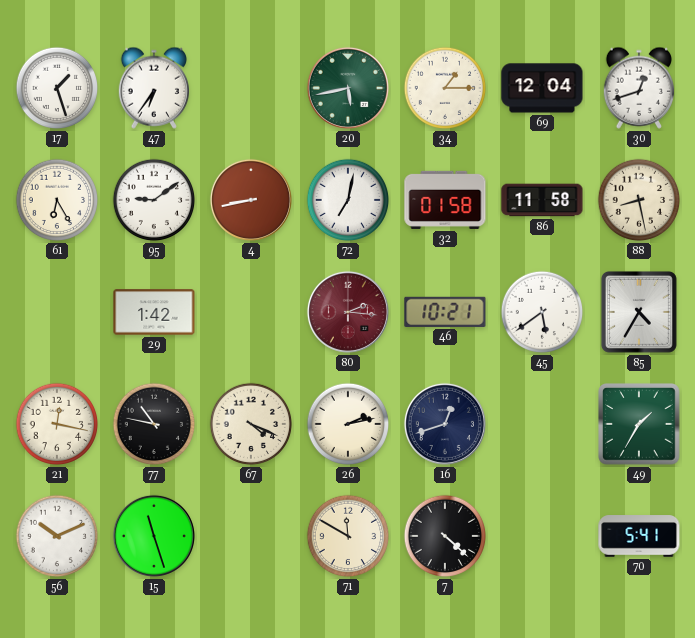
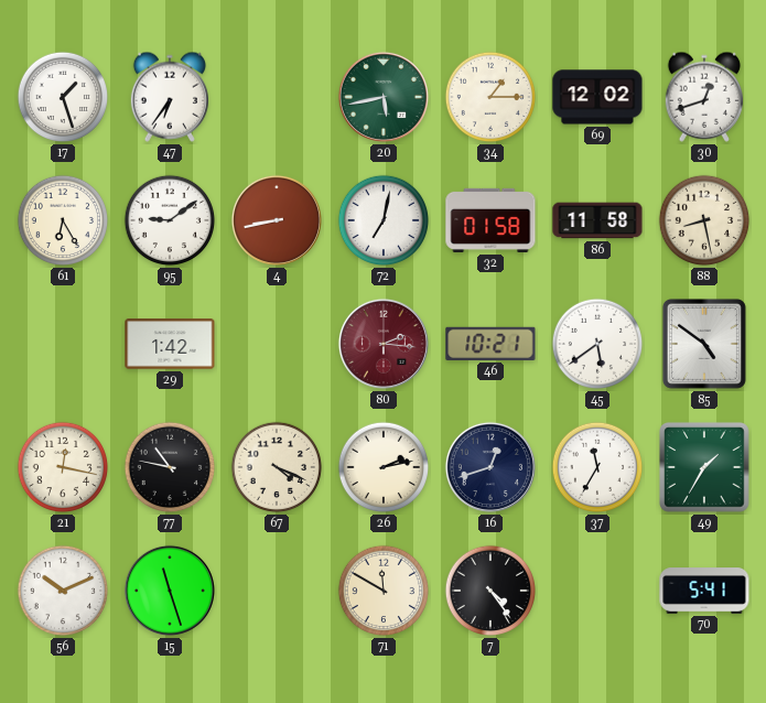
69: 12:04 -> 12:02 (597, 97)
85: 4:35 -> 4:51 (704, 344)
37: none -> 11:35 (597, 467)
7: 4:22 -> 4:24 (490, 591)
